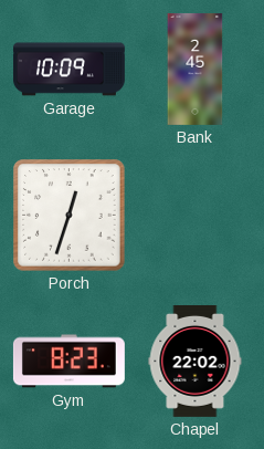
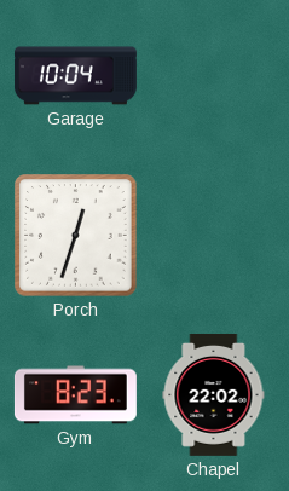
Garage: 10:09 -> 10:04 (75, 76)
Bank: 2:45 -> none (196, 69)
